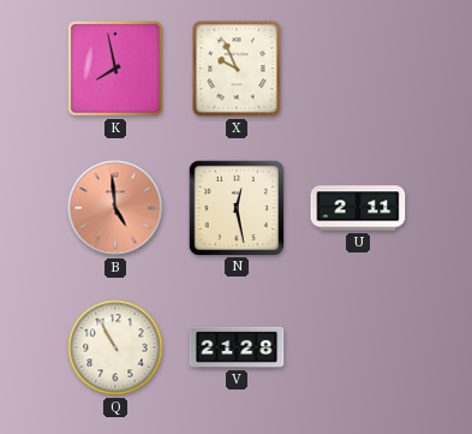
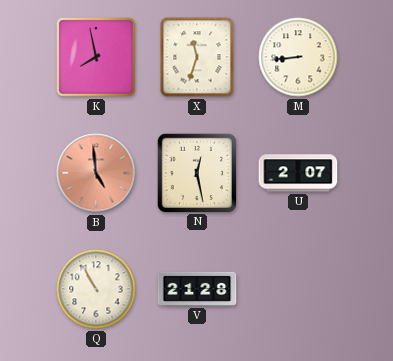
X: 9:56 -> 11:33 (197, 57)
M: none -> 8:44 (298, 57)
U: 2:11 -> 2:07 (298, 173)
